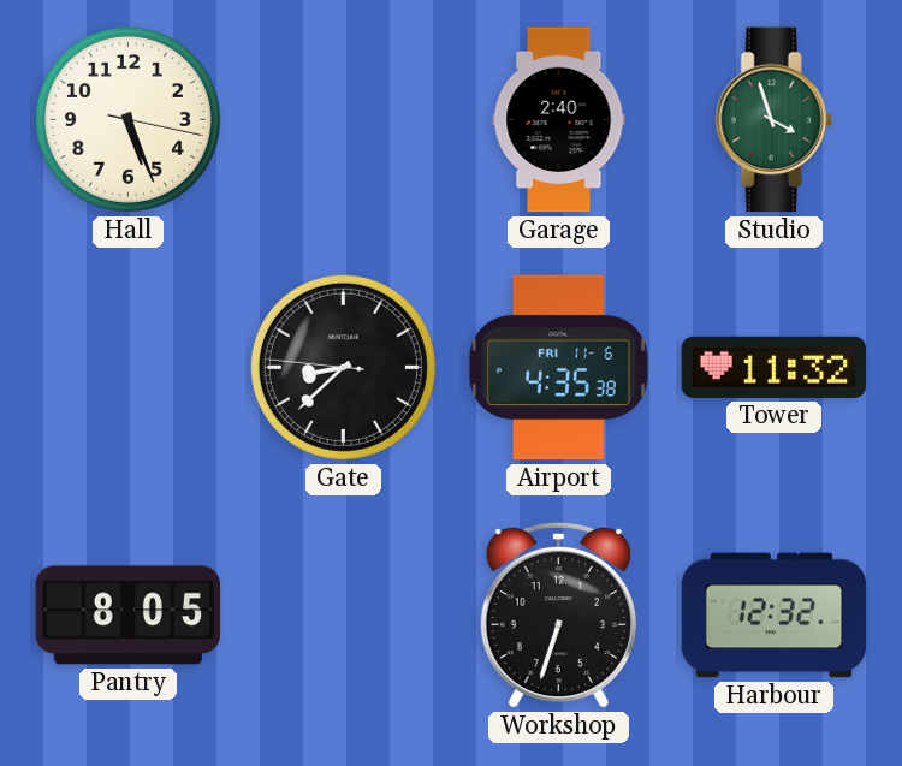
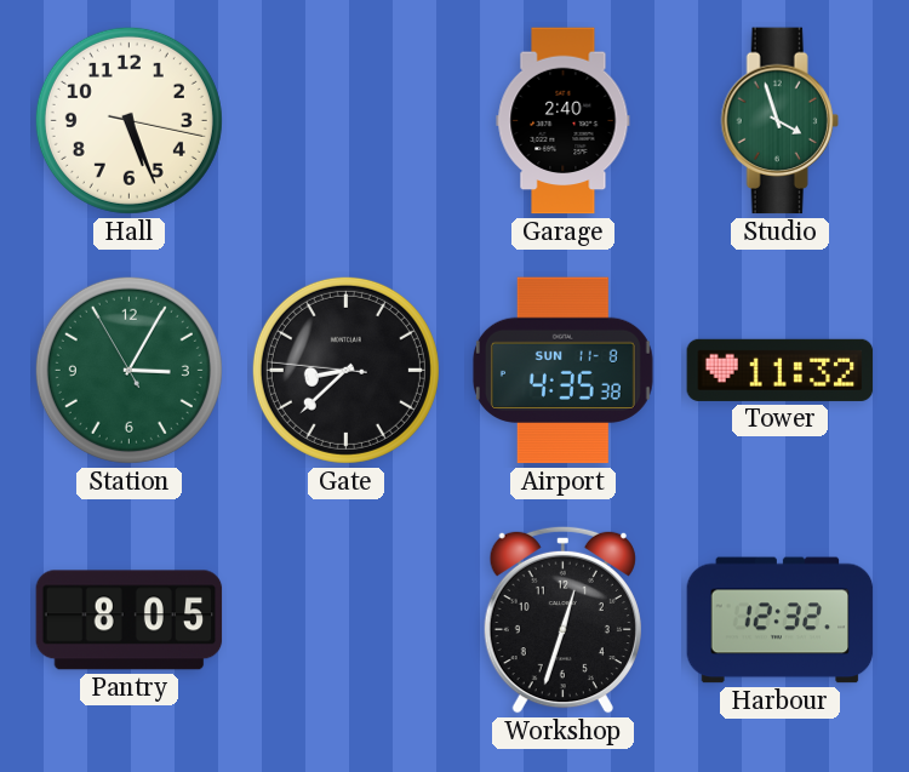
Station: none -> 3:04 (128, 370)
Airport date: FRI 11-6 -> SUN 11-8 (562, 371)
Workshop: 6:33 -> 12:33 (562, 619)
